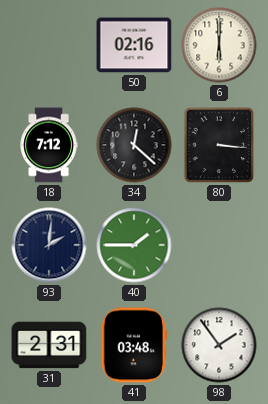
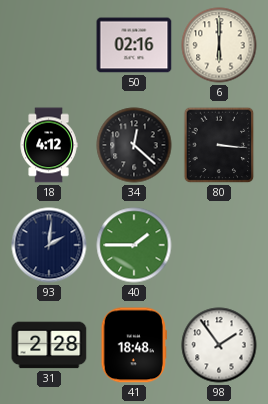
18: 7:12 -> 4:12 (49, 145)
31: 2:31 -> 2:28 (49, 345)
41: 03:48 -> 18:48 (134, 345)
